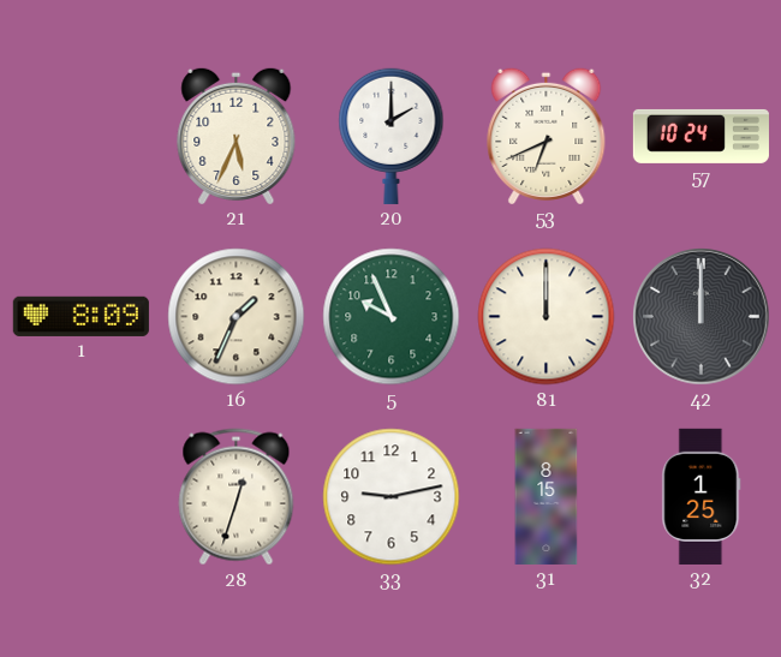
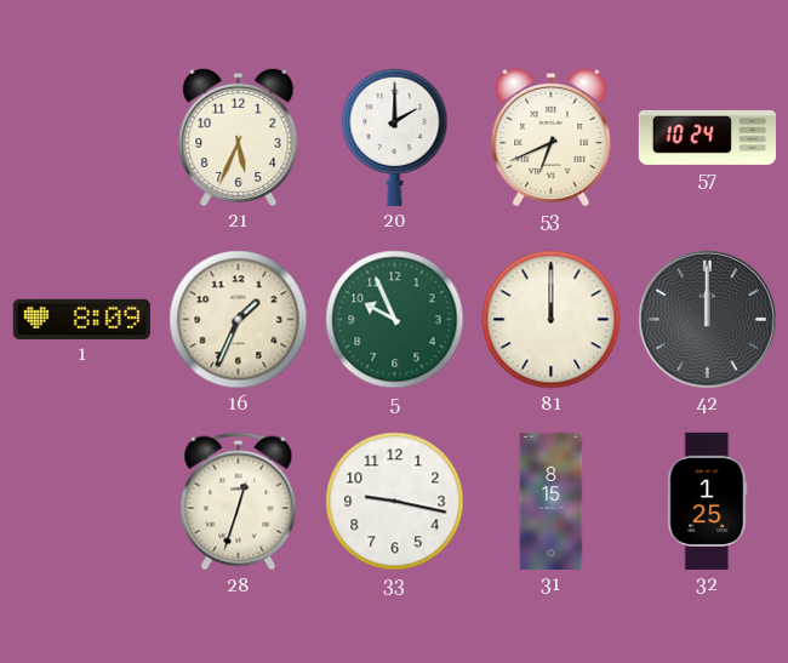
33: 9:13 -> 9:17 (395, 502)
